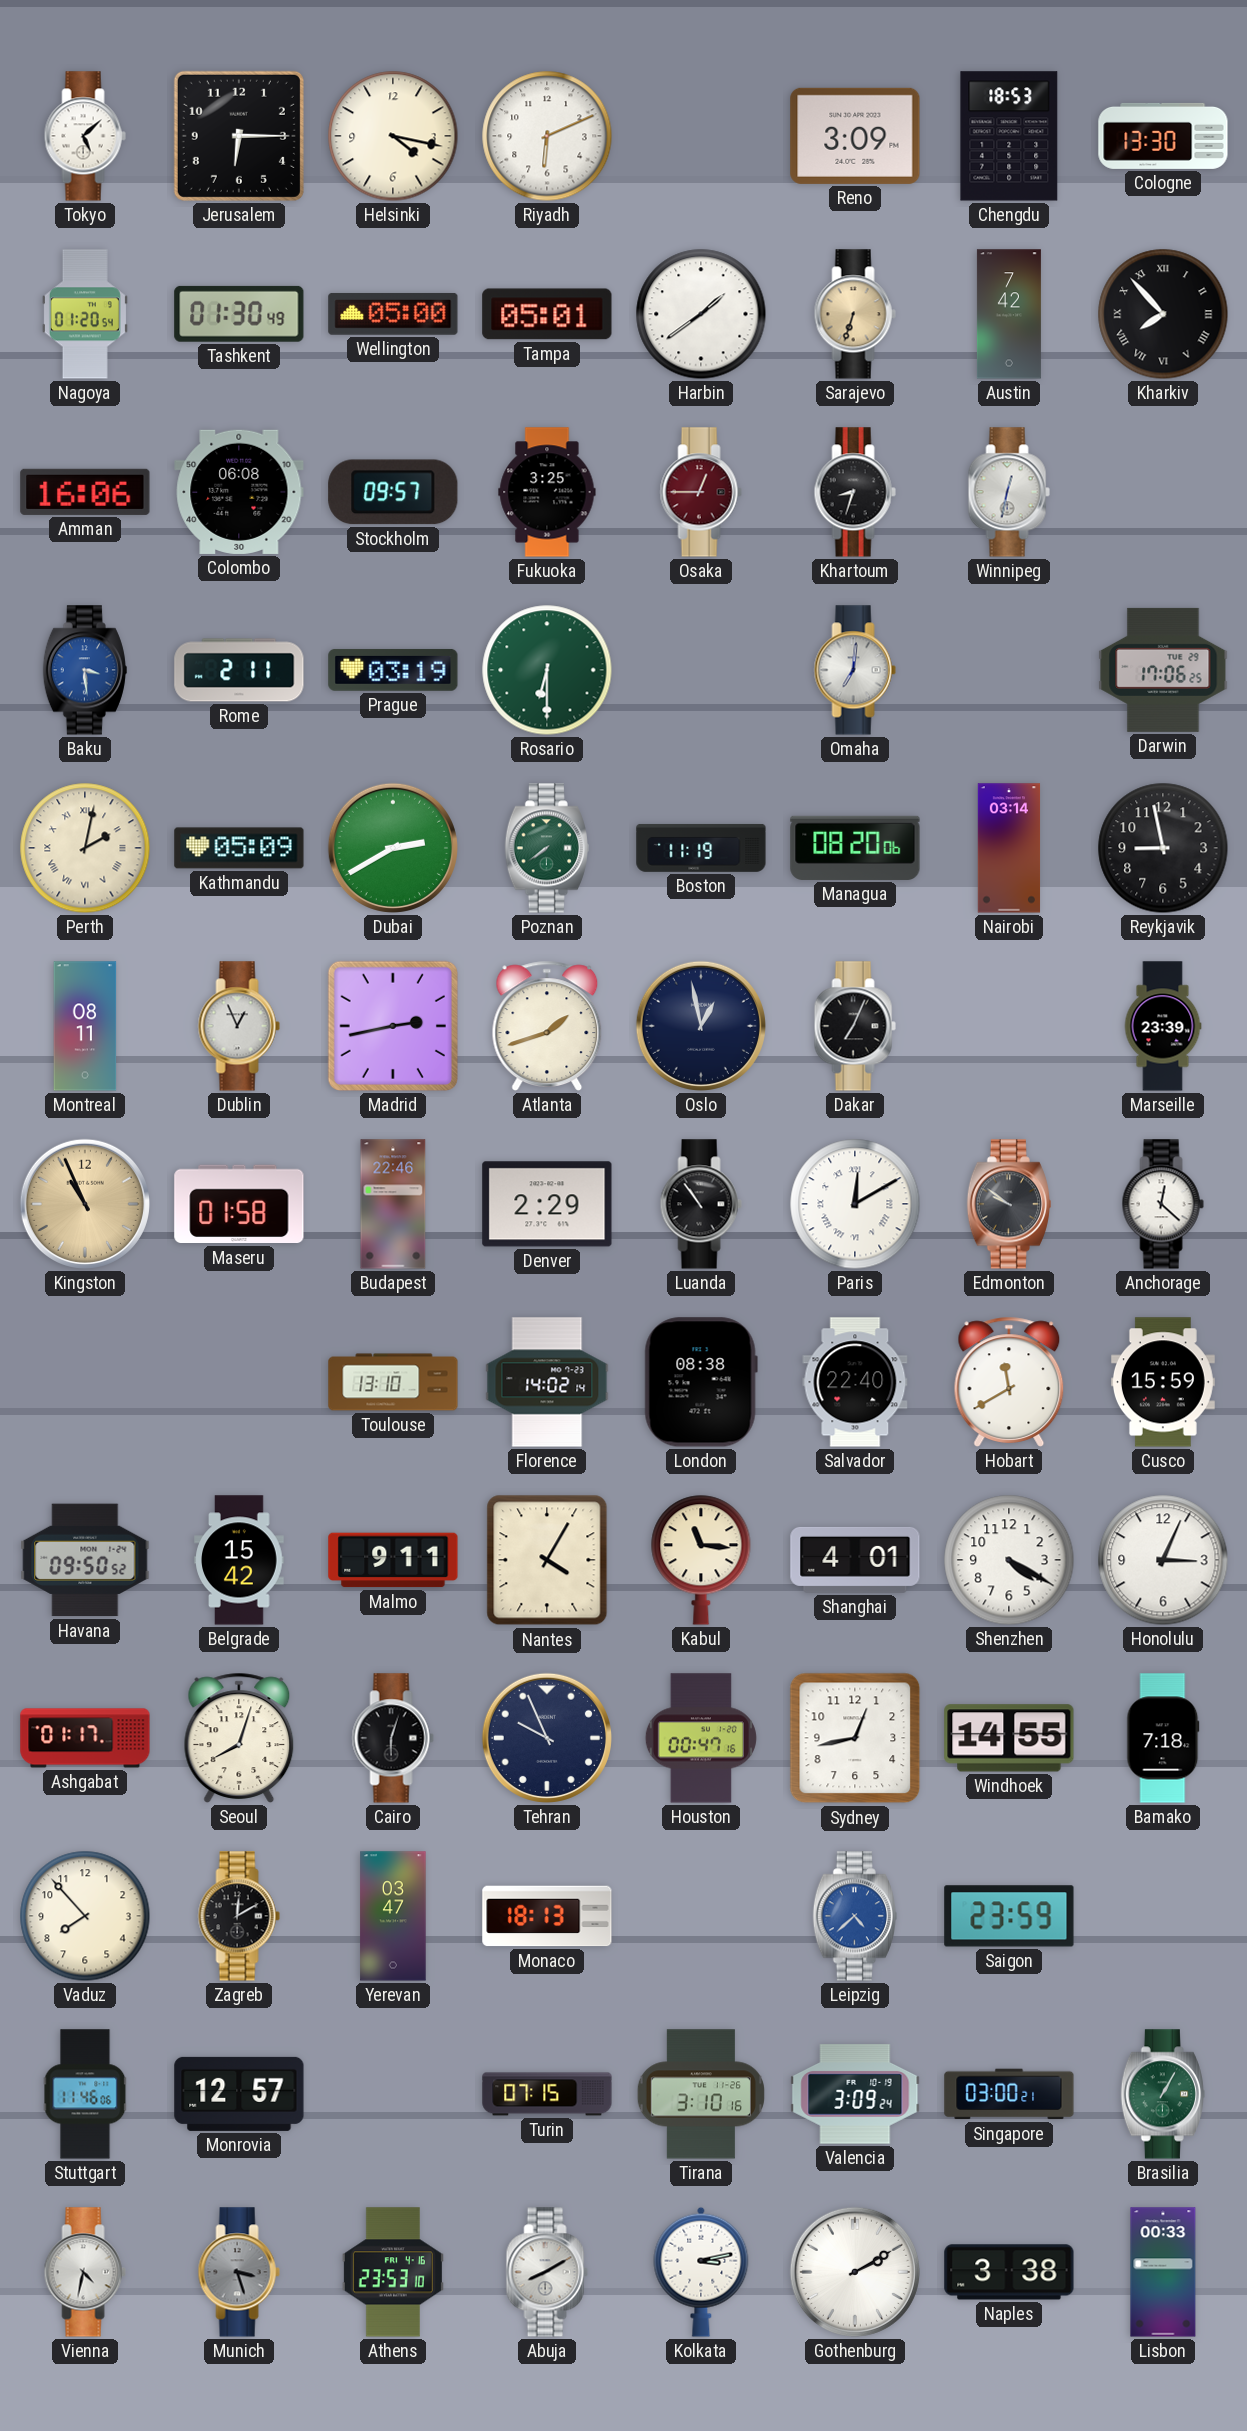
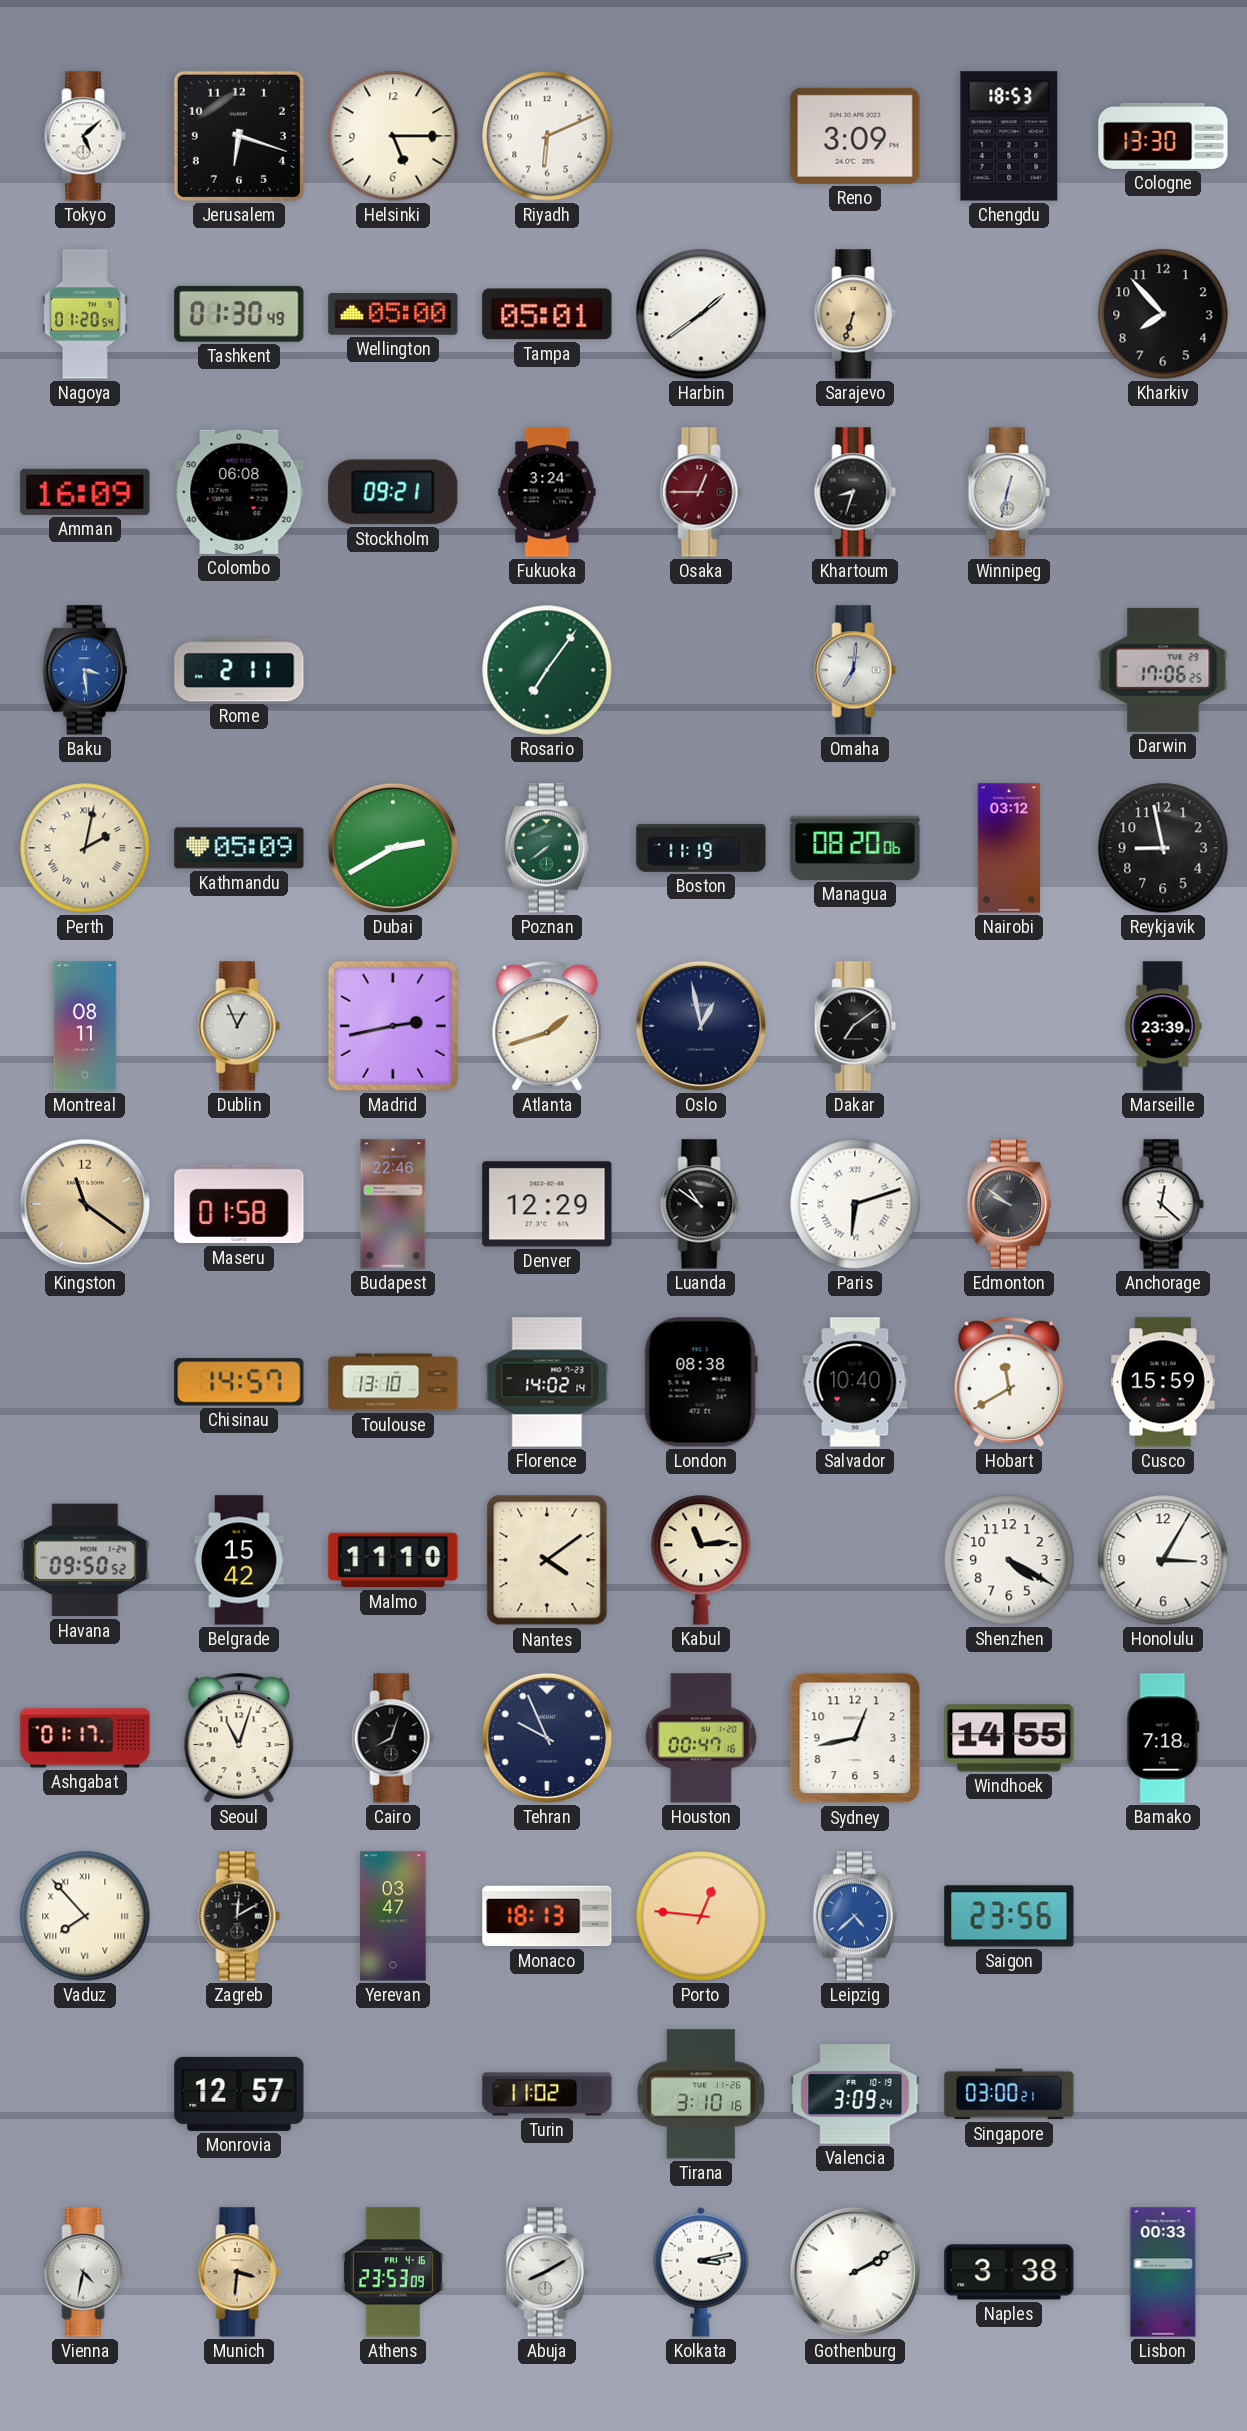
Jerusalem: 6:15 -> 6:18 (239, 136)
Helsinki: 4:17 -> 5:15 (393, 136)
Austin: 7:42 -> none (1009, 314)
Kharkiv numerals: Roman -> Arabic (1163, 314)
Amman: 16:06 -> 16:09 (85, 492)
Stockholm: 09:57 -> 09:21 (393, 492)
Fukuoka: 3:25 -> 3:24 (547, 492)
Prague: 03:19 -> none (393, 670)
Rosario: 6:30 -> 7:06 (547, 670)
Nairobi: 03:14 -> 03:12 (1009, 848)
Dakar: 7:04 -> 7:09 (855, 1026)
Kingston: 10:56 -> 11:21 (85, 1204)
Denver: 2:29 -> 12:29 (547, 1204)
Luanda: 10:54 -> 10:51 (701, 1204)
Paris: 12:10 -> 6:12 (855, 1204)
Chisinau: none -> 14:57 (239, 1382)
Salvador: 22:40 -> 10:40 (855, 1382)
Malmo: 9:11 -> 11:10 (393, 1560)
Nantes: 4:05 -> 4:09 (547, 1560)
Kabul: 11:16 -> 11:14 (701, 1560)
Shanghai: 4:01 -> none (855, 1560)
Honolulu: 3:04 -> 3:05 (1163, 1560)
Seoul: 8:03 -> 11:03 (239, 1738)
Cairo: 6:03 -> 8:03 (393, 1738)
Vaduz numerals: Arabic -> Roman (85, 1916)
Porto: none -> 12:46 (701, 1916)
Saigon: 23:59 -> 23:56 (1009, 1916)
Stuttgart: 11:46 -> none (85, 2094)
Turin: 07:15 -> 11:02 (547, 2094)
Brasilia: 1:05 -> none (1163, 2094)
Munich: 3:27 -> 3:31 (239, 2272)
Munich dial: grey -> champagne (239, 2272)
Athens: 23:53:10 -> 23:53:09 (393, 2272)
